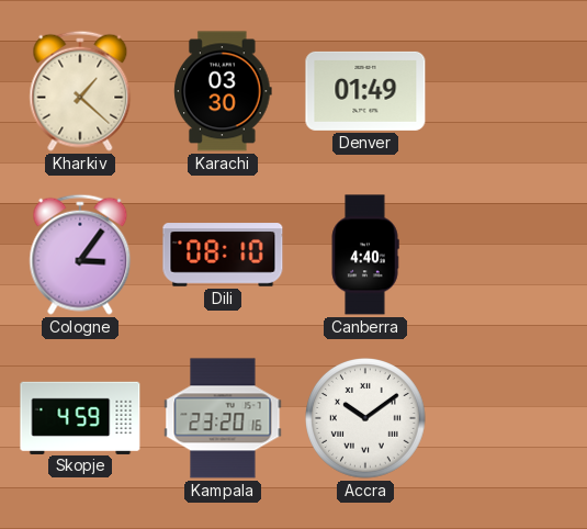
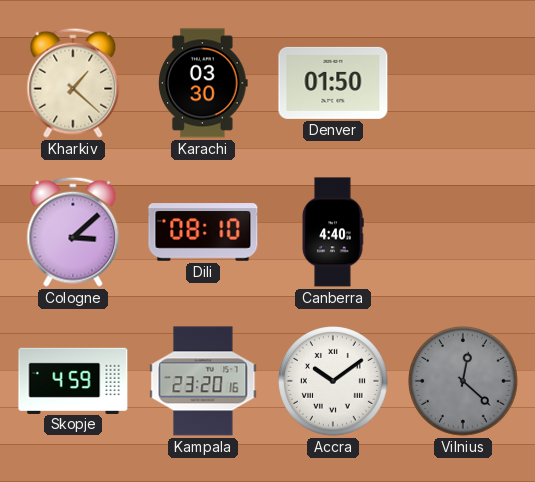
Denver: 01:49 -> 01:50 (333, 83)
Cologne: 3:06 -> 3:08 (73, 232)
Vilnius: none -> 12:22 (464, 382)
